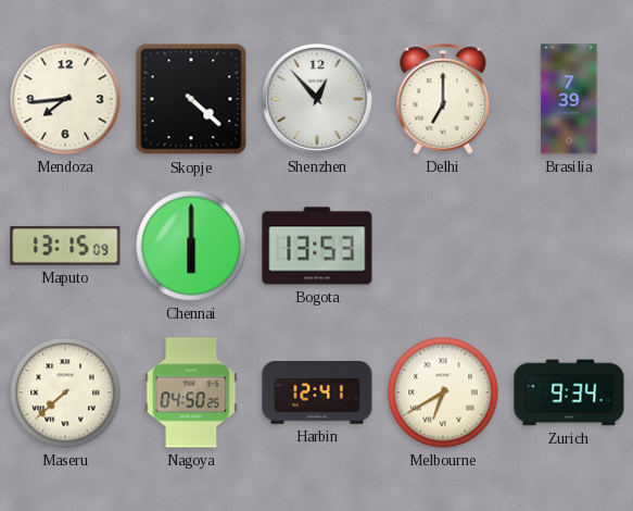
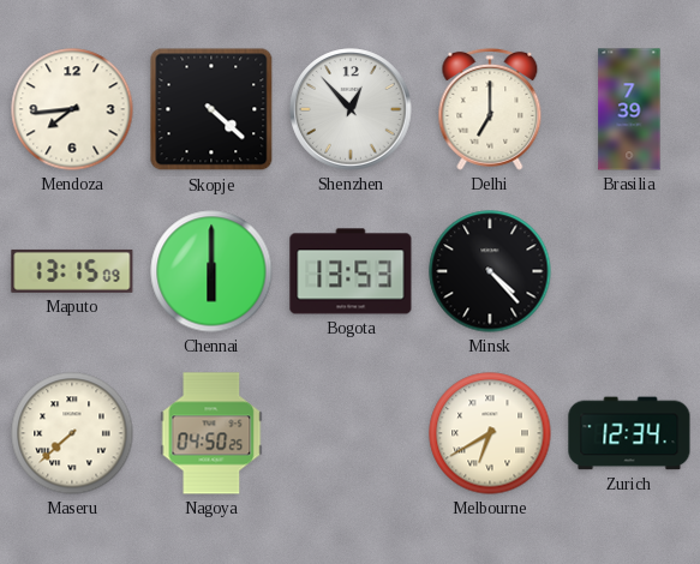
Minsk: none -> 4:23 (490, 271)
Harbin: 12:41 -> none (317, 394)
Zurich: 9:34 -> 12:34 (629, 433)
